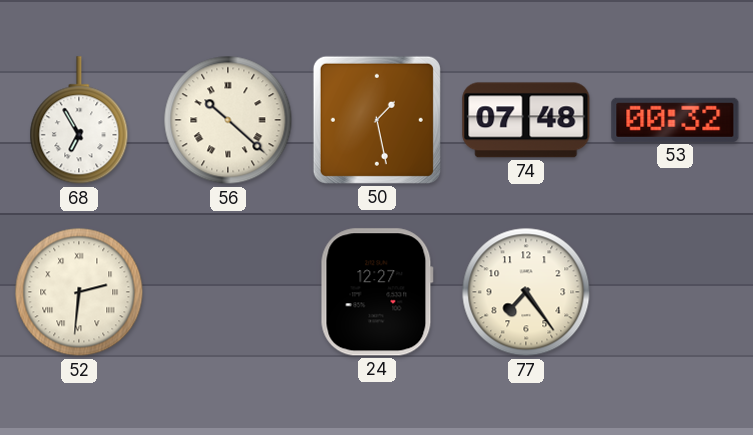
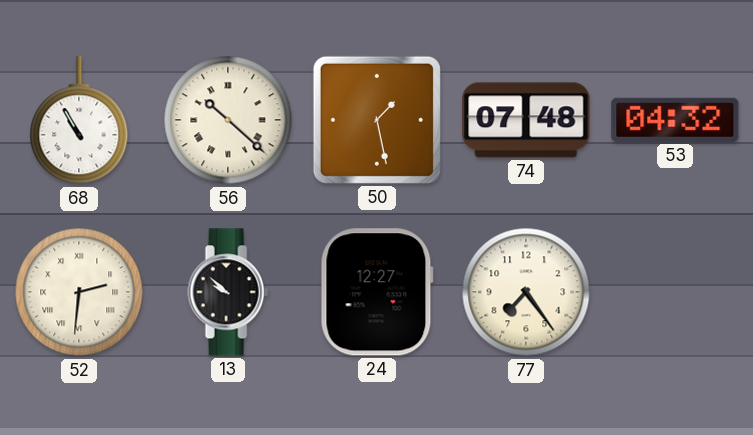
68: 6:55 -> 10:55 (79, 121)
53: 00:32 -> 04:32 (675, 120)
13: none -> 9:52 (228, 292)
